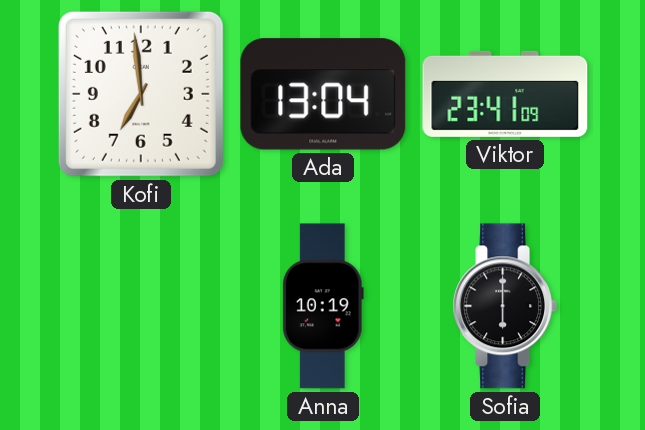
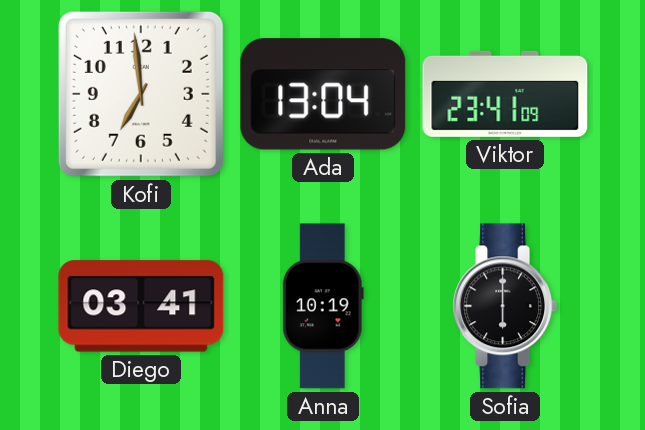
Diego: none -> 03:41 (141, 306)
